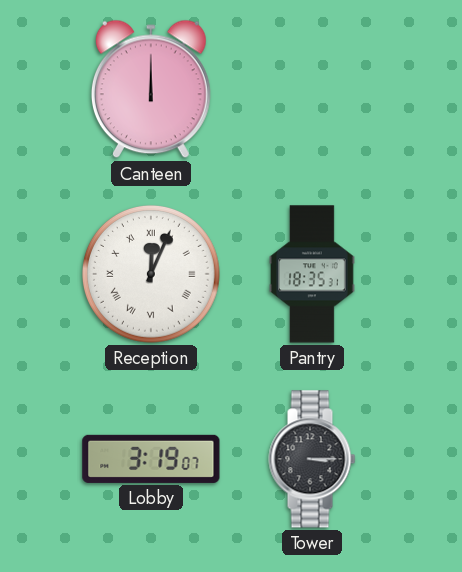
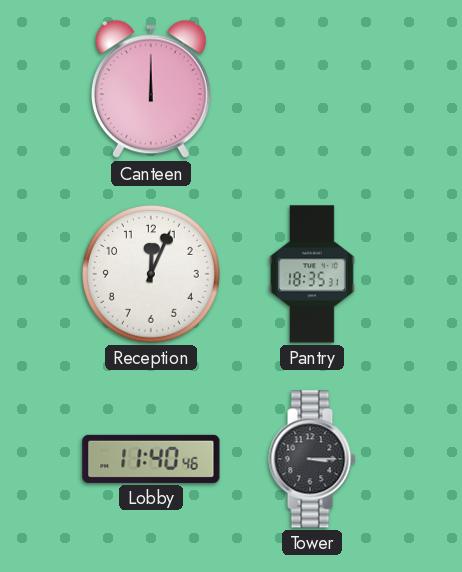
Reception numerals: Roman -> Arabic (151, 274)
Lobby: 3:19 -> 11:40 (151, 459)
